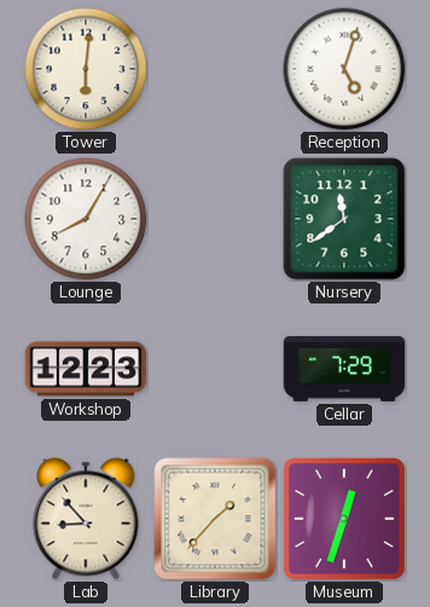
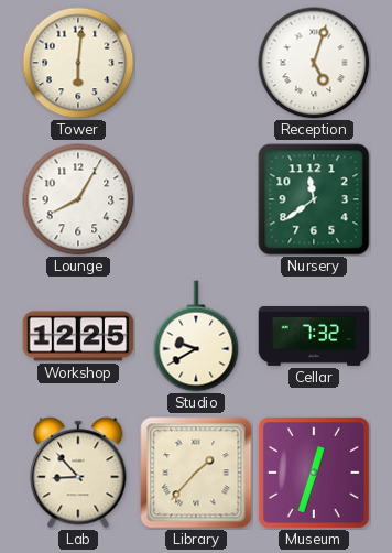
Workshop: 12:23 -> 12:25 (78, 336)
Studio: none -> 9:40 (196, 336)
Cellar: 7:29 -> 7:32 (314, 336)
